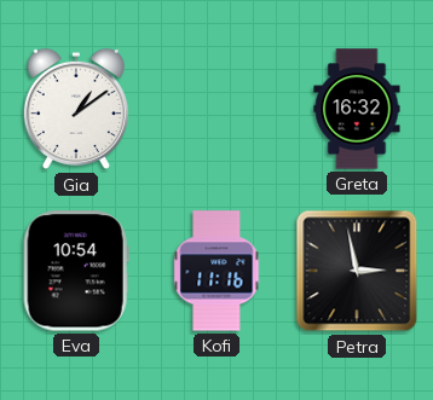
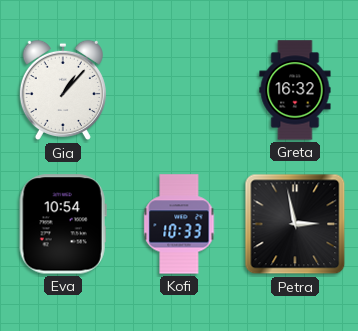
Gia: 1:09 -> 1:07 (63, 90)
Kofi: 11:16 -> 10:33 (179, 224)
